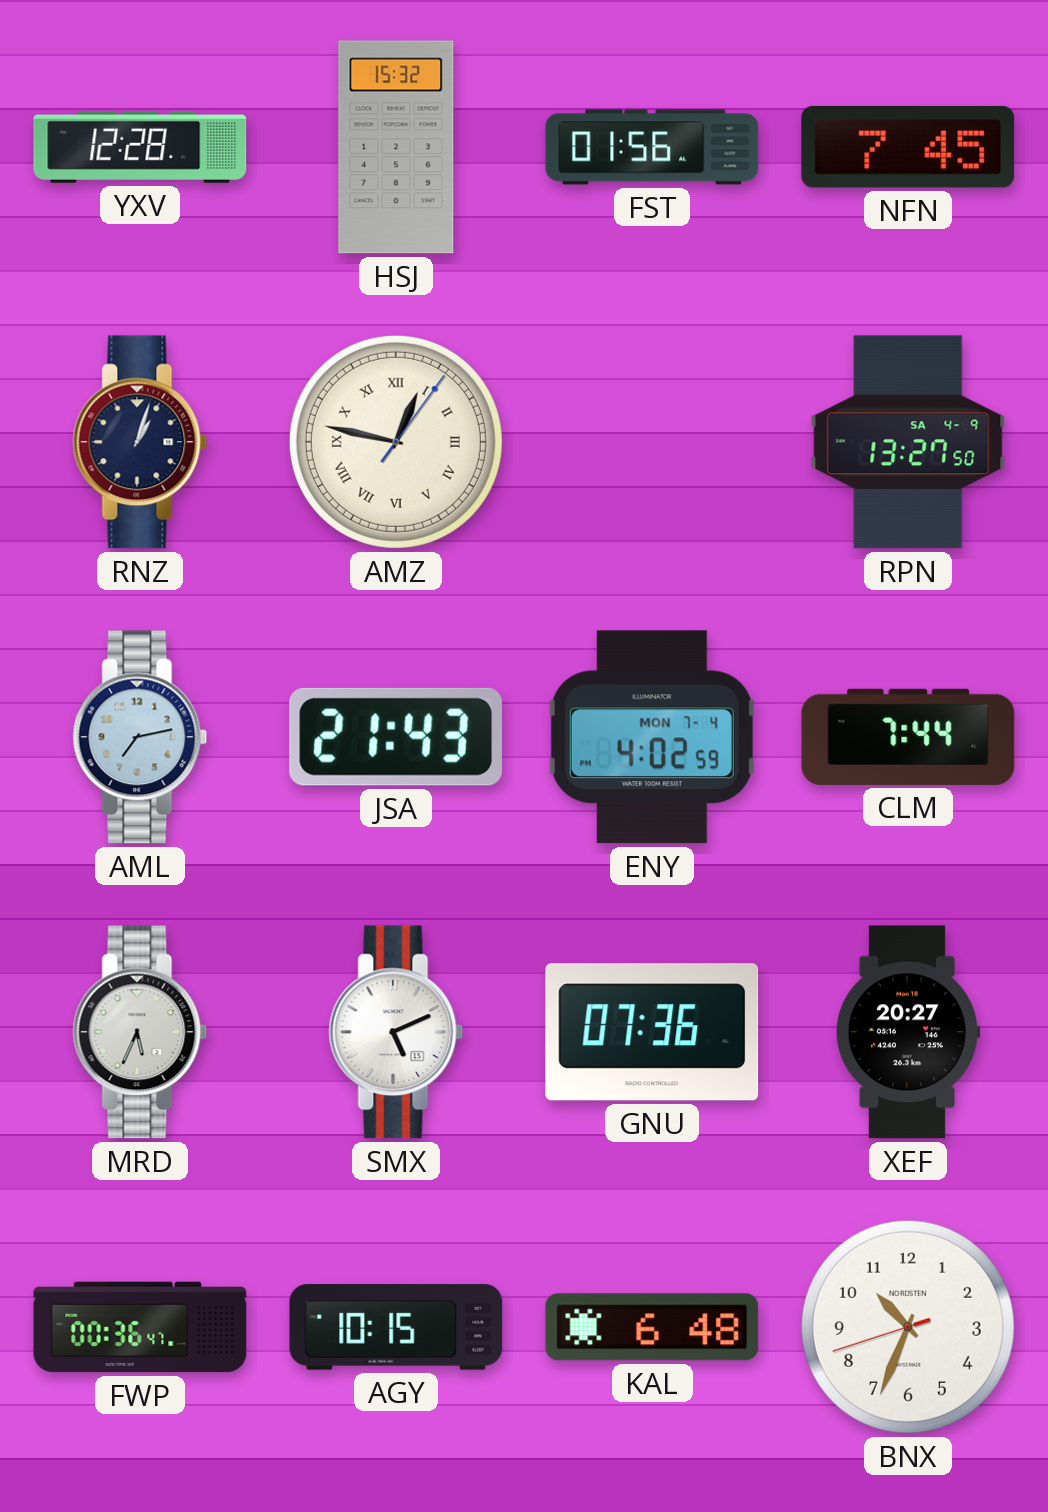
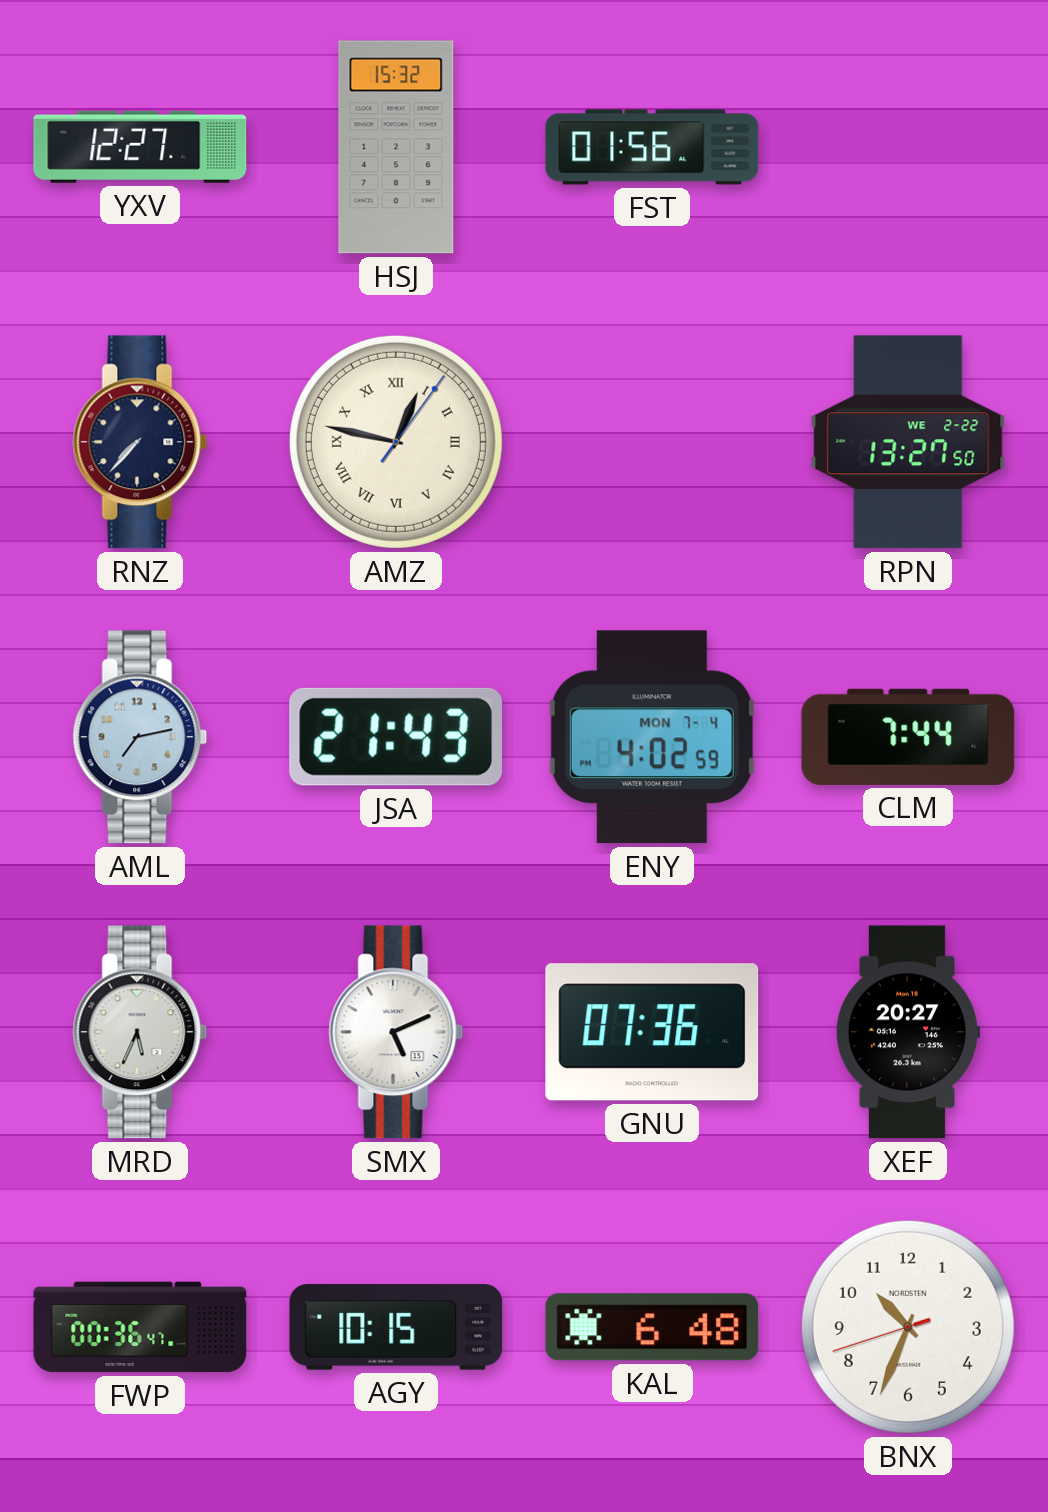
YXV: 12:28 -> 12:27 (140, 147)
NFN: 7:45 -> none (908, 147)
RNZ: 1:03 -> 7:37 (140, 442)
RPN date: SA 4-9 -> WE 2-22 (908, 442)
